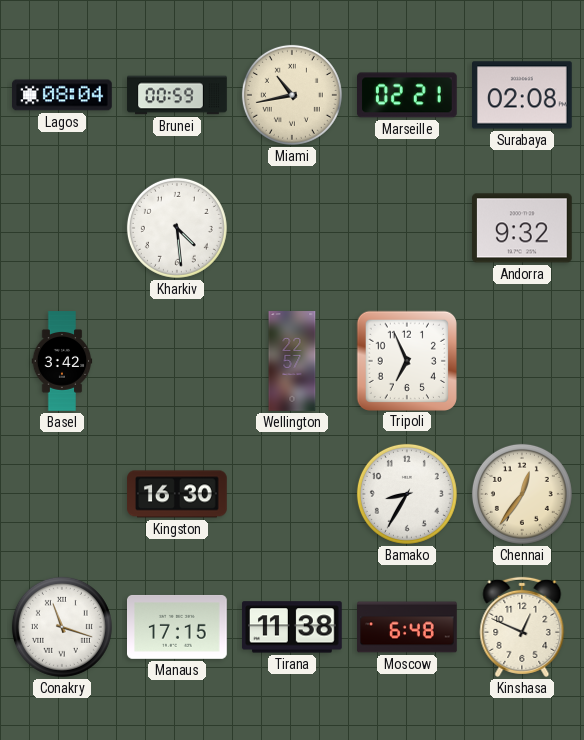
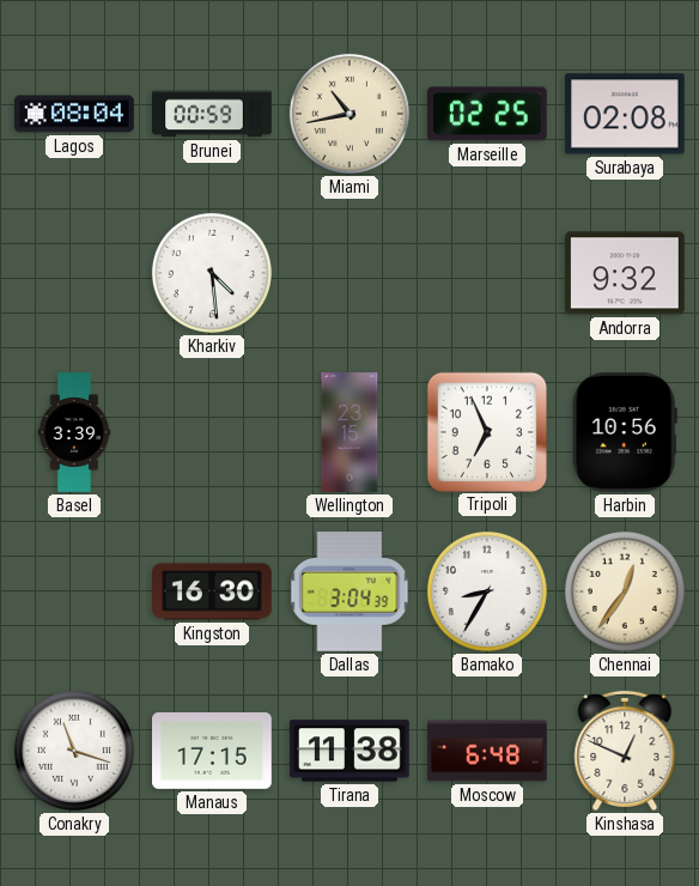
Marseille: 02:21 -> 02:25 (488, 114)
Basel: 3:42 -> 3:39 (74, 432)
Wellington: 22:57 -> 23:15 (349, 432)
Harbin: none -> 10:56 (625, 433)
Dallas: none -> 3:04 (349, 593)
